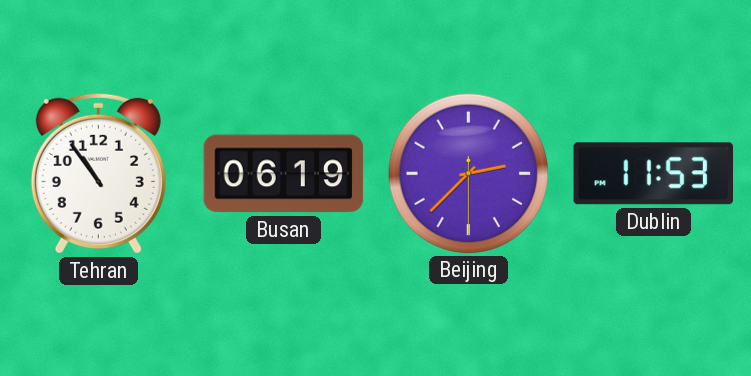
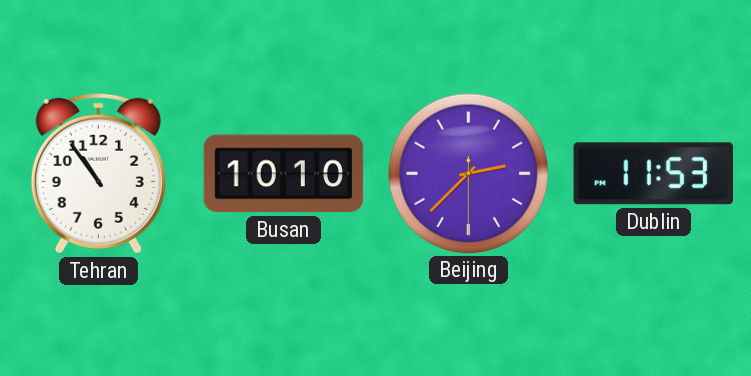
Busan: 06:19 -> 10:10 (284, 174)
